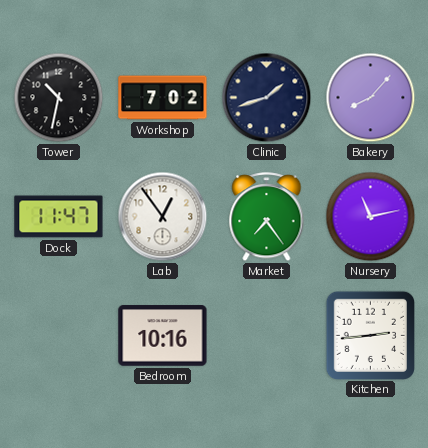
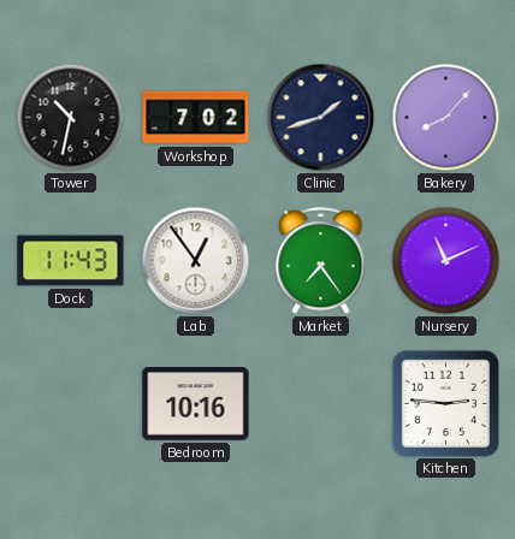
Dock: 11:47 -> 11:43 (71, 261)
Nursery: 11:13 -> 11:11 (446, 261)
Kitchen: 2:44 -> 2:46 (445, 403)
